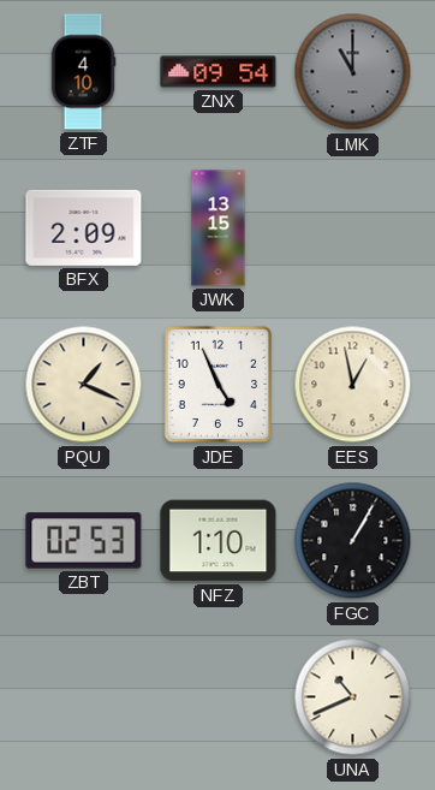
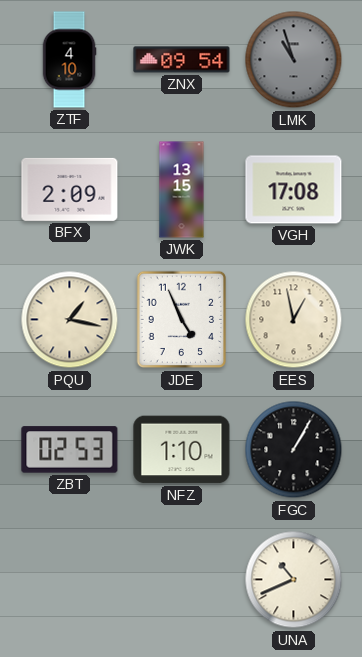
LMK: 11:00 -> 10:57 (294, 60)
VGH: none -> 17:08 (294, 190)
PQU: 1:19 -> 1:17 (70, 320)
